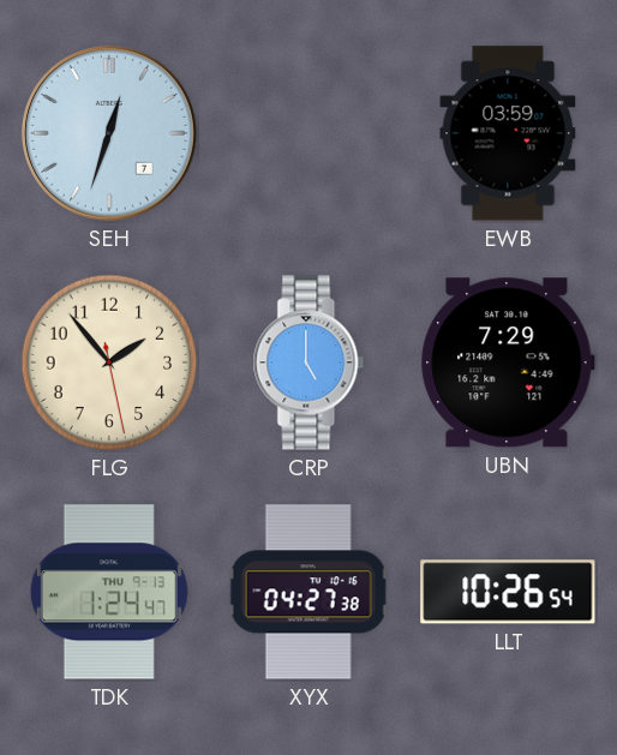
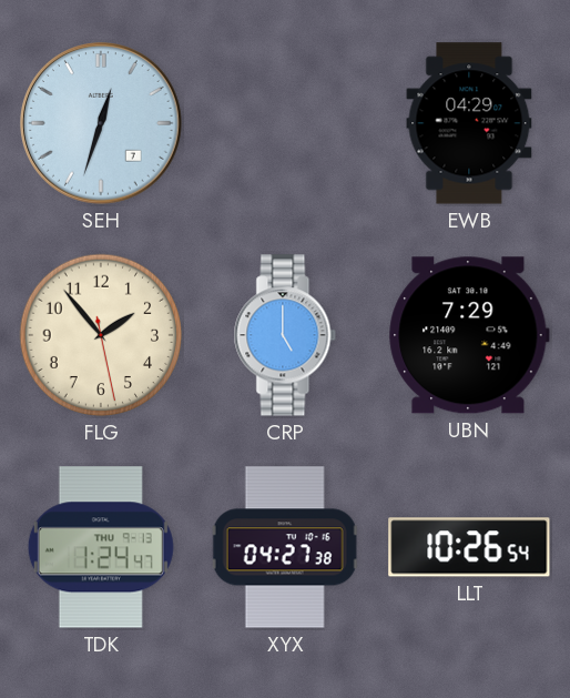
EWB: 03:59 -> 04:29 (469, 123)
